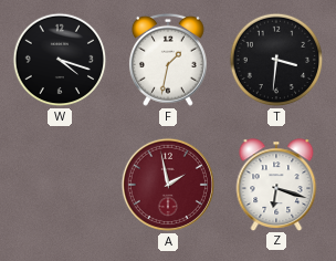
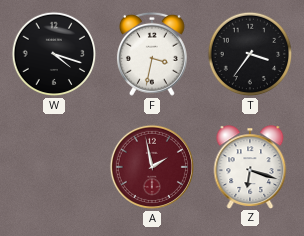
F: 1:32 -> 3:32 (152, 54)
T: 3:31 -> 3:36 (250, 54)
